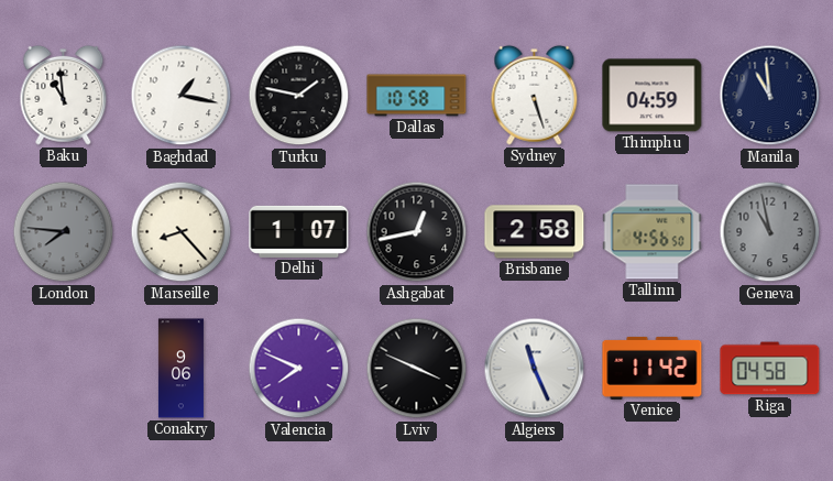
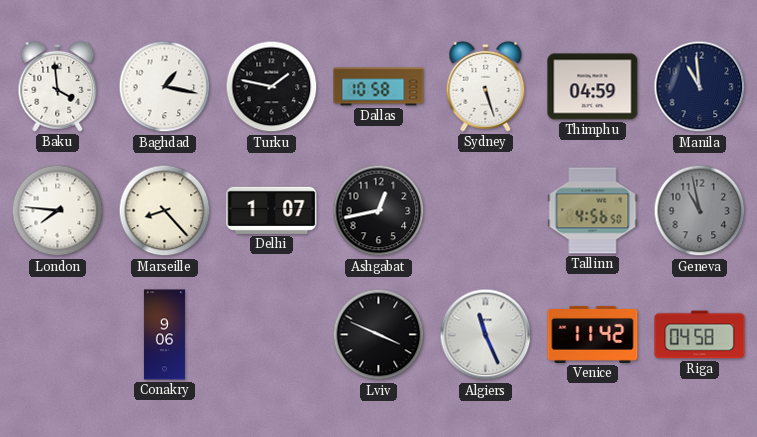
Baku: 10:59 -> 3:59 (58, 86)
London dial: grey -> white (58, 211)
Brisbane: 2:58 -> none (535, 232)
Valencia: 7:49 -> none (299, 369)
